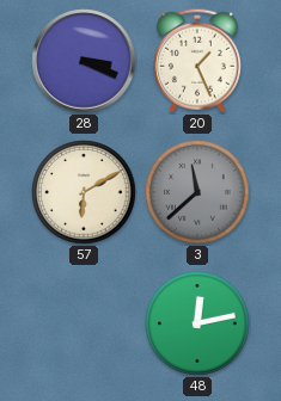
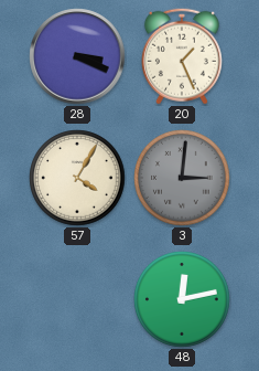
57: 6:10 -> 4:05 (77, 178)
3: 11:38 -> 3:01 (182, 178)
